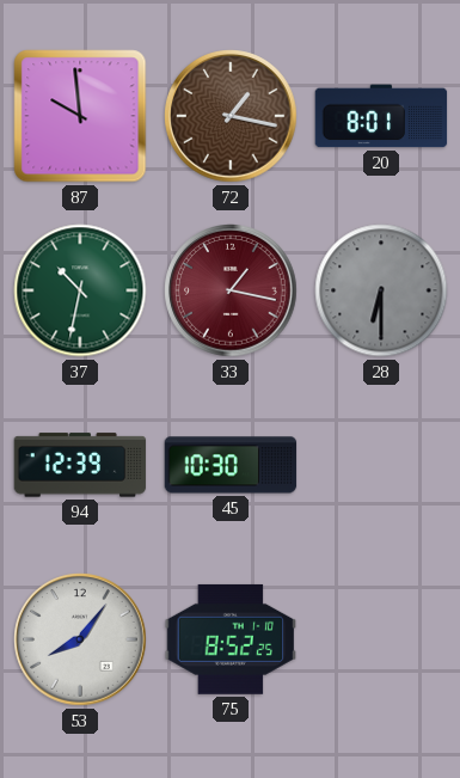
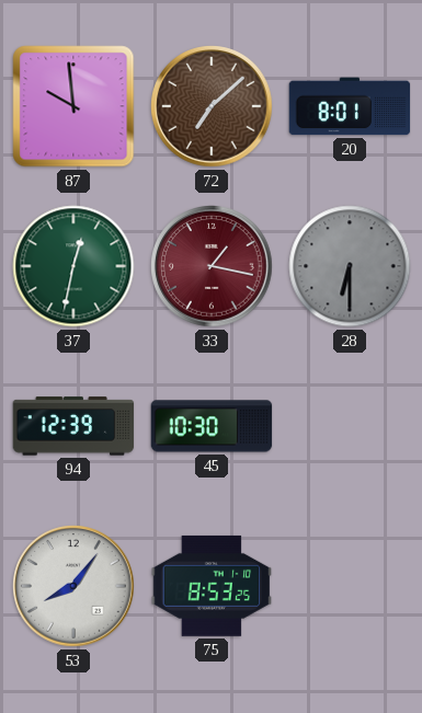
72: 1:17 -> 7:08 (212, 106)
37: 10:32 -> 12:32 (73, 266)
75: 8:52 -> 8:53 (212, 586)
